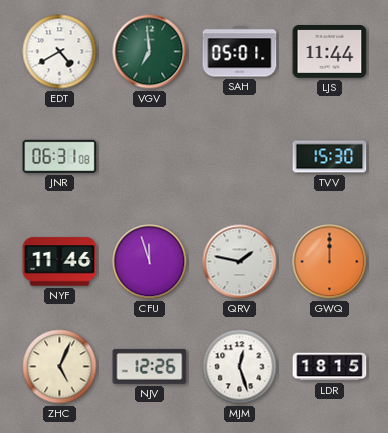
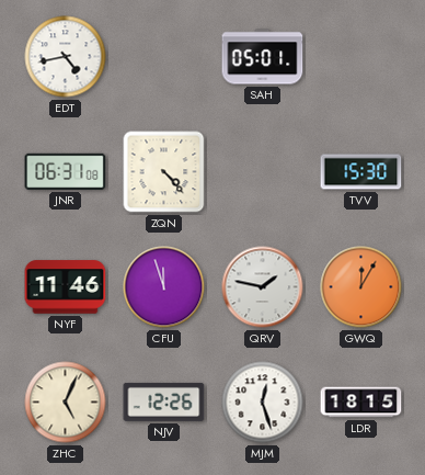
EDT: 4:40 -> 4:43 (66, 57)
VGV: 6:59 -> none (150, 52)
LJS: 11:44 -> none (330, 52)
ZQN: none -> 4:23 (164, 172)
GWQ: 12:00 -> 12:05 (361, 287)
